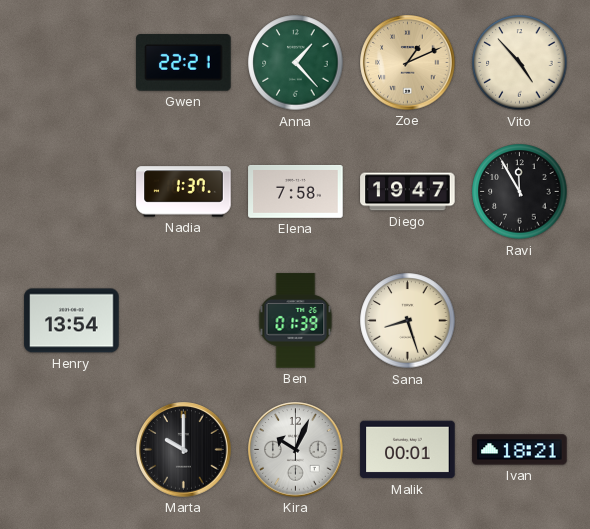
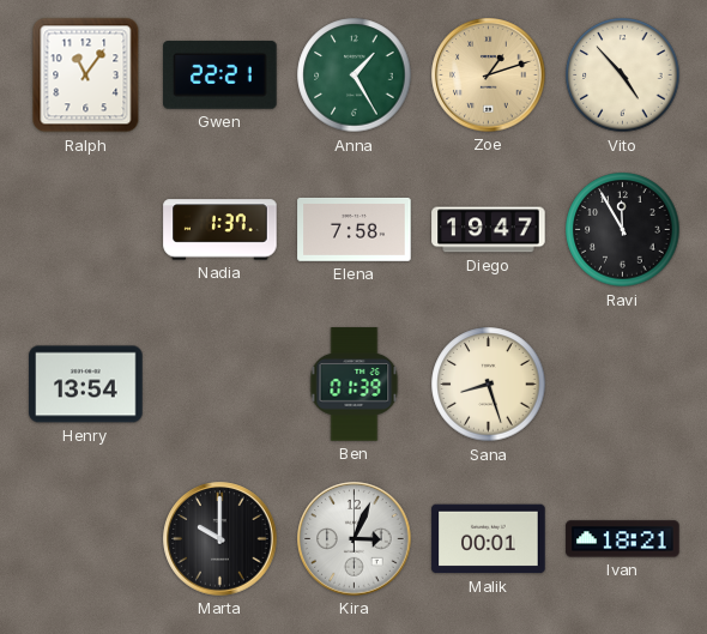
Ralph: none -> 11:06 (86, 76)
Anna: 1:23 -> 1:25 (355, 76)
Zoe: 1:11 -> 1:12 (489, 76)
Kira: 10:04 -> 3:04 (355, 539)
